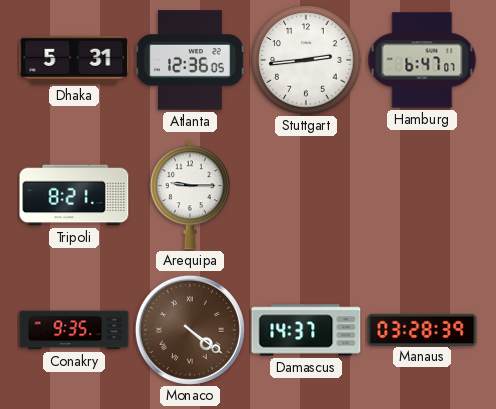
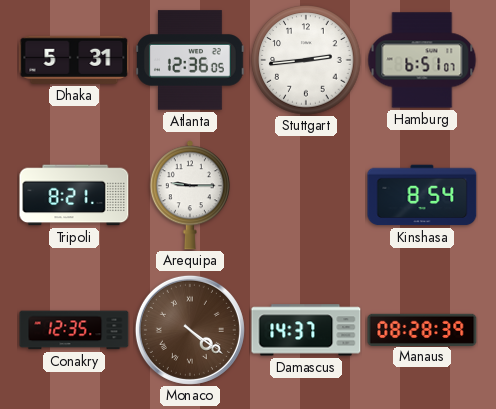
Hamburg: 6:47 -> 6:51 (422, 60)
Kinshasa: none -> 8:54 (422, 195)
Conakry: 9:35 -> 12:35 (74, 330)
Manaus: 03:28 -> 08:28 (422, 329)
